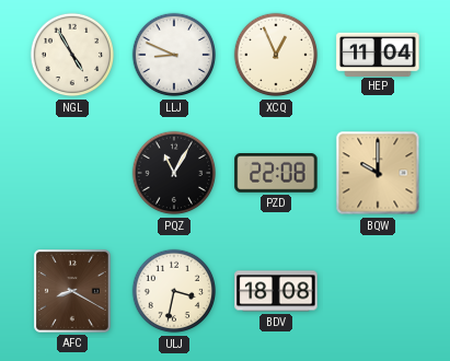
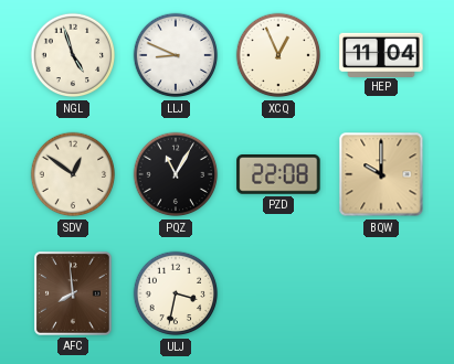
NGL: 4:55 -> 4:57 (73, 55)
SDV: none -> 12:51 (73, 174)
AFC: 8:20 -> 7:59 (74, 295)
BDV: 18:08 -> none (276, 291)
